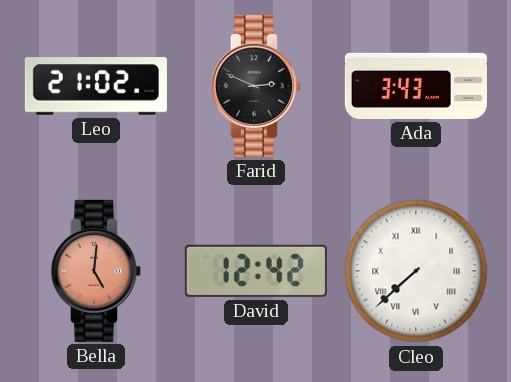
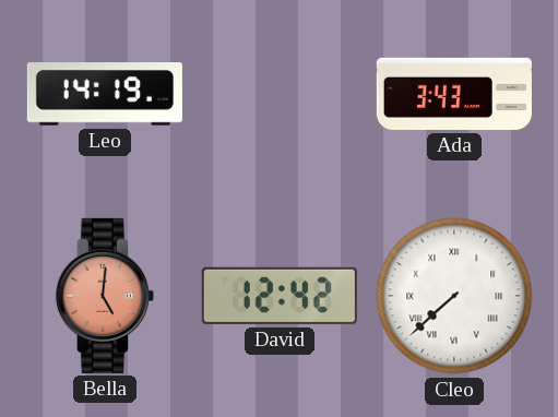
Leo: 21:02 -> 14:19 (105, 94)
Farid: 2:49 -> none (256, 86)
